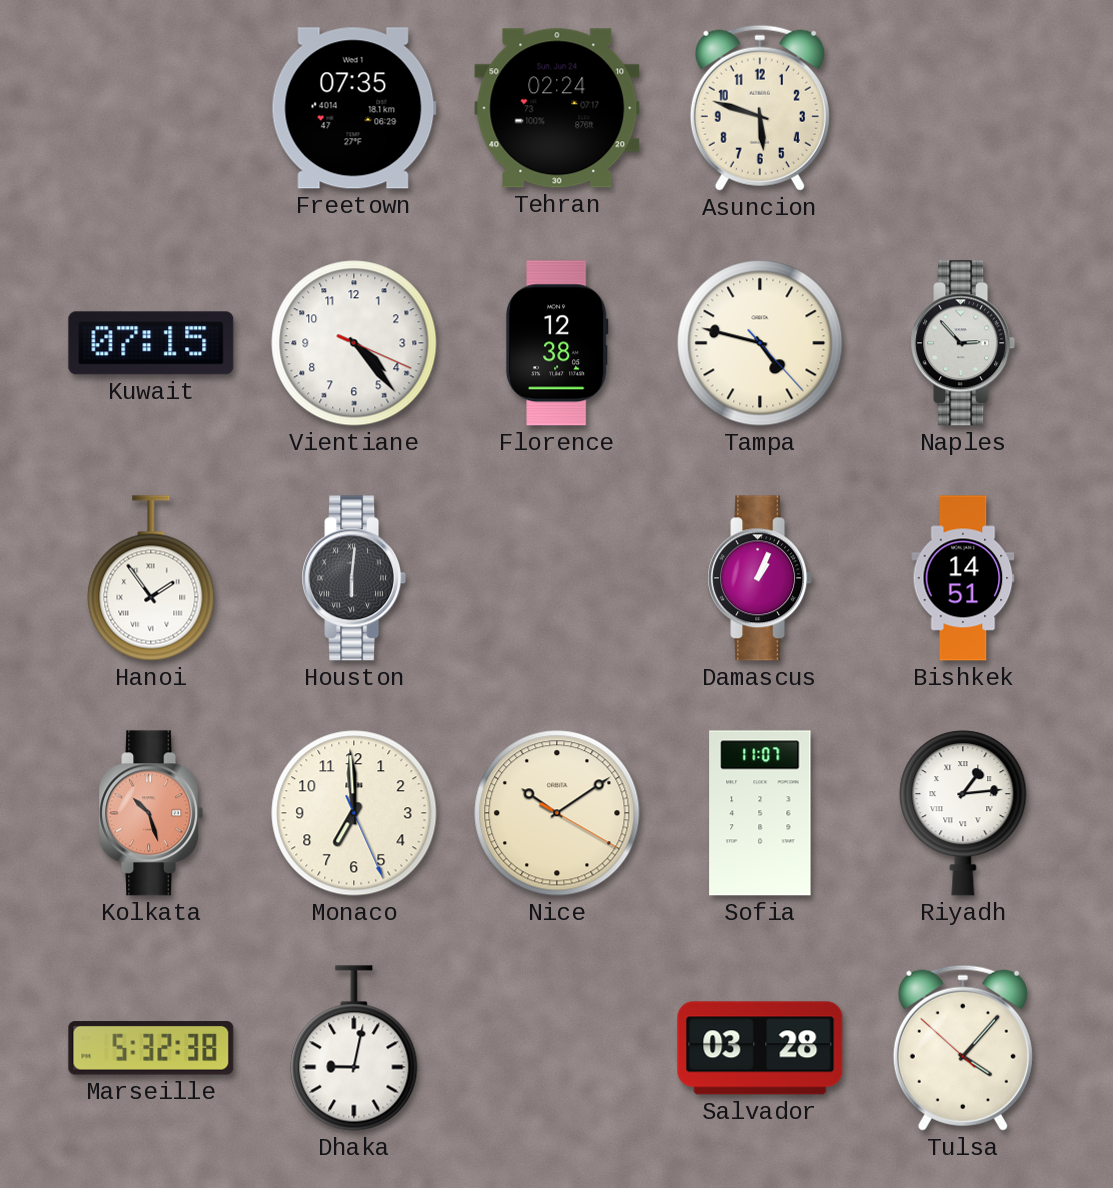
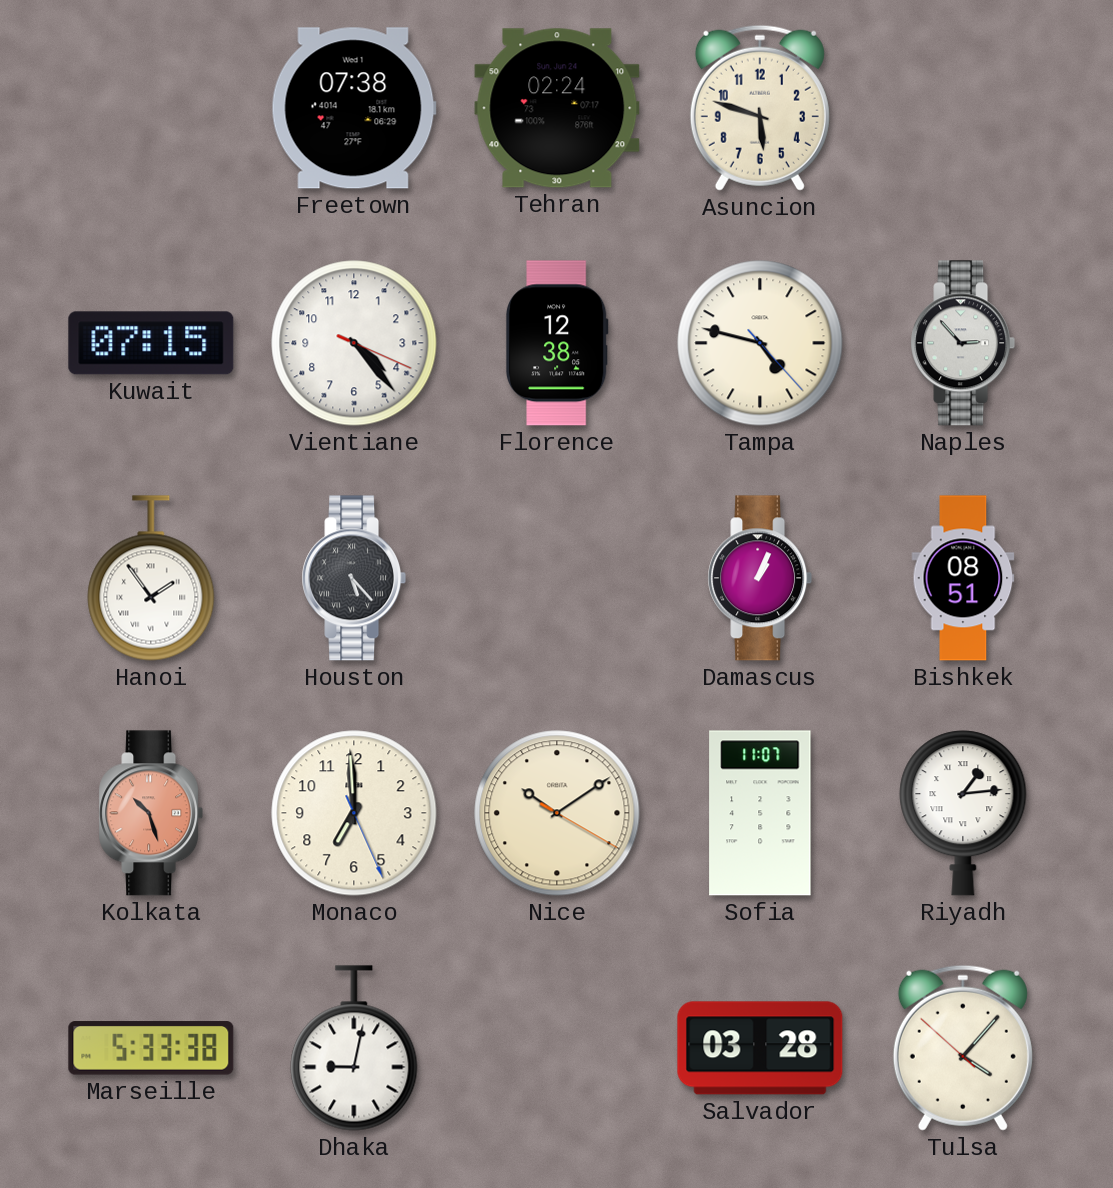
Freetown: 07:35 -> 07:38 (354, 108)
Houston: 6:01 -> 5:23 (354, 578)
Bishkek: 14:51 -> 08:51 (963, 578)
Marseille: 5:32 -> 5:33 (151, 1048)
